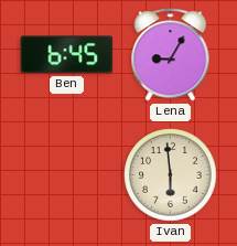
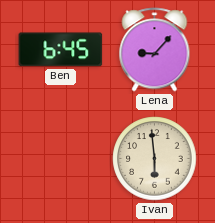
Lena: 9:05 -> 9:07 (155, 50)
